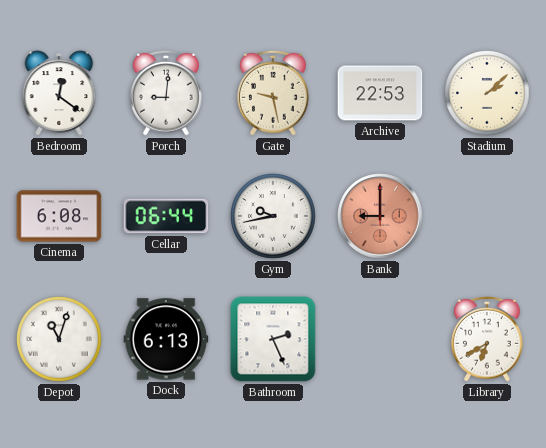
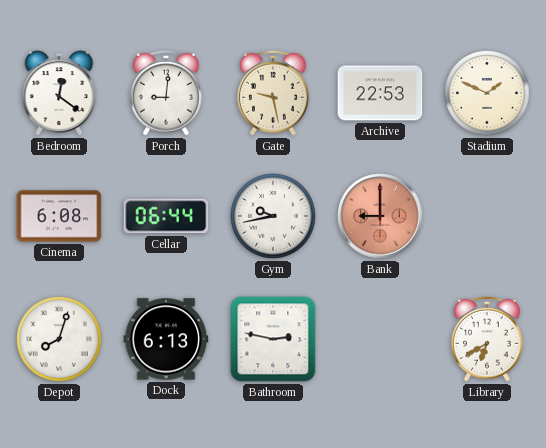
Stadium: 2:08 -> 1:49 (487, 93)
Depot: 11:03 -> 8:03 (59, 339)
Bathroom: 2:26 -> 2:47 (273, 339)
